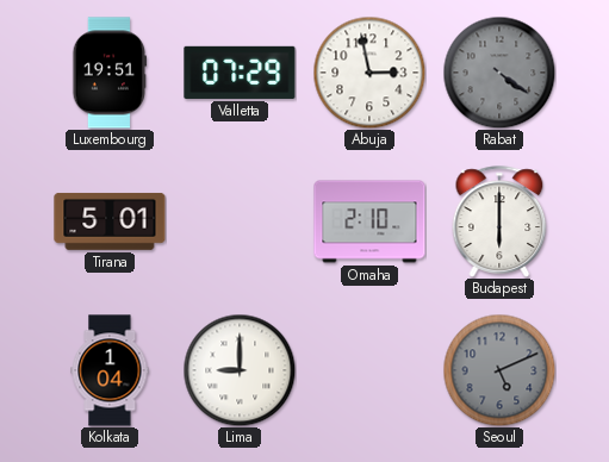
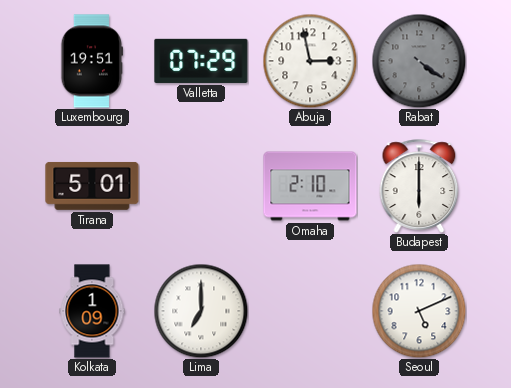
Kolkata: 1:04 -> 1:09 (92, 311)
Lima: 9:00 -> 7:00 (201, 311)
Seoul dial: grey -> white (419, 311)
